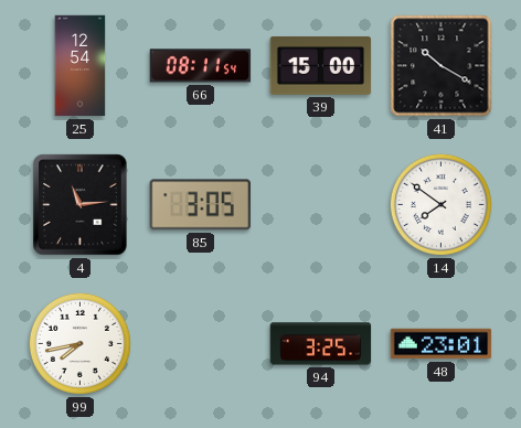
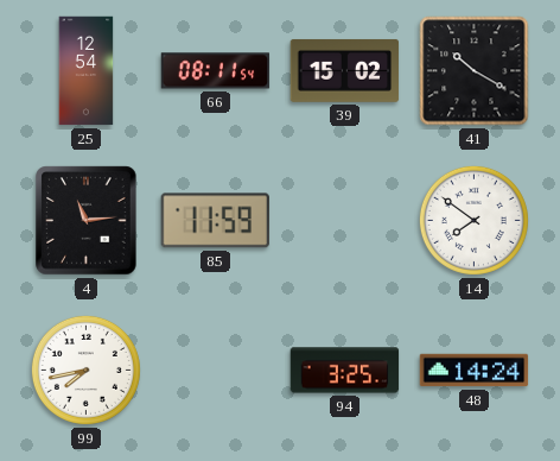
39: 15:00 -> 15:02 (345, 70)
85: 3:05 -> 11:59 (215, 221)
48: 23:01 -> 14:24 (475, 371)
